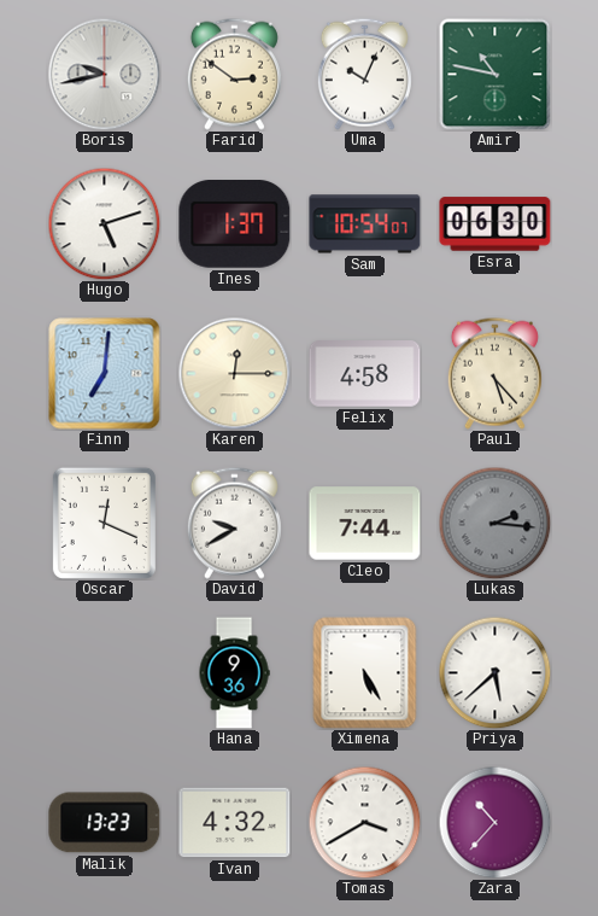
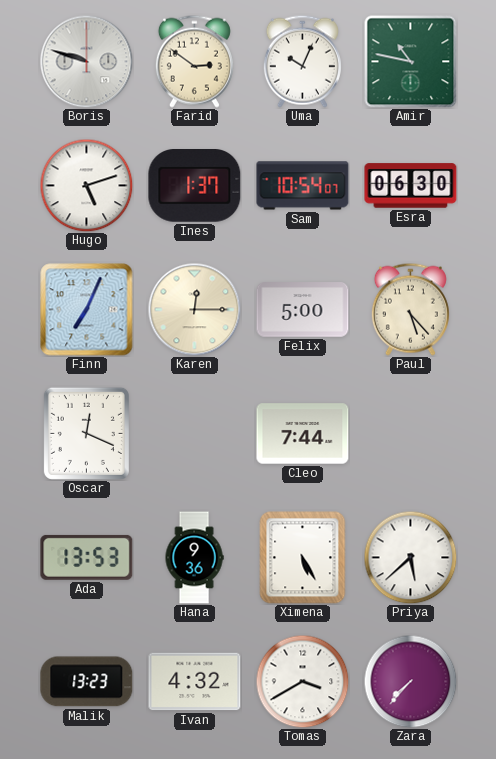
Boris: 9:43 -> 9:48 (86, 61)
Finn: 7:01 -> 7:04 (87, 310)
Felix: 4:58 -> 5:00 (303, 310)
David: 9:40 -> none (234, 523)
Lukas: 2:16 -> none (494, 523)
Ada: none -> 13:53 (87, 557)
Zara: 10:37 -> 7:37 (410, 681)
